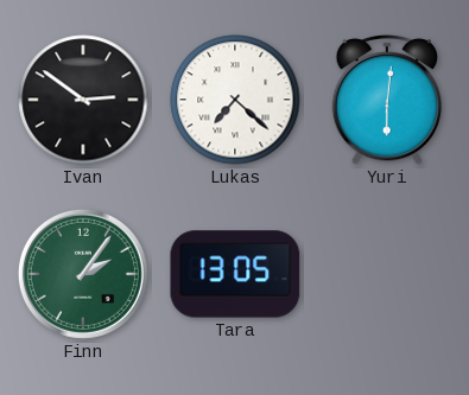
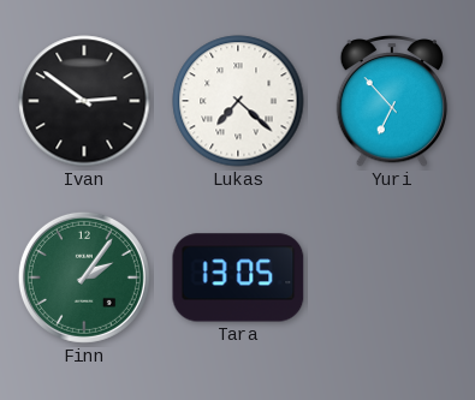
Yuri: 6:01 -> 6:53 (392, 101)
